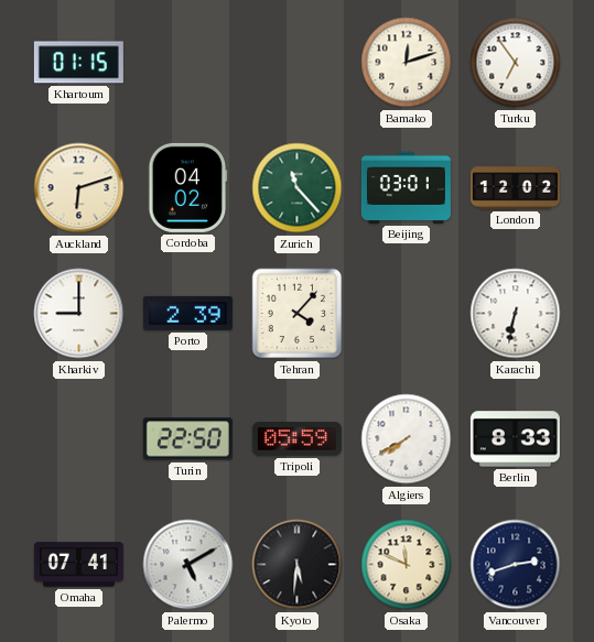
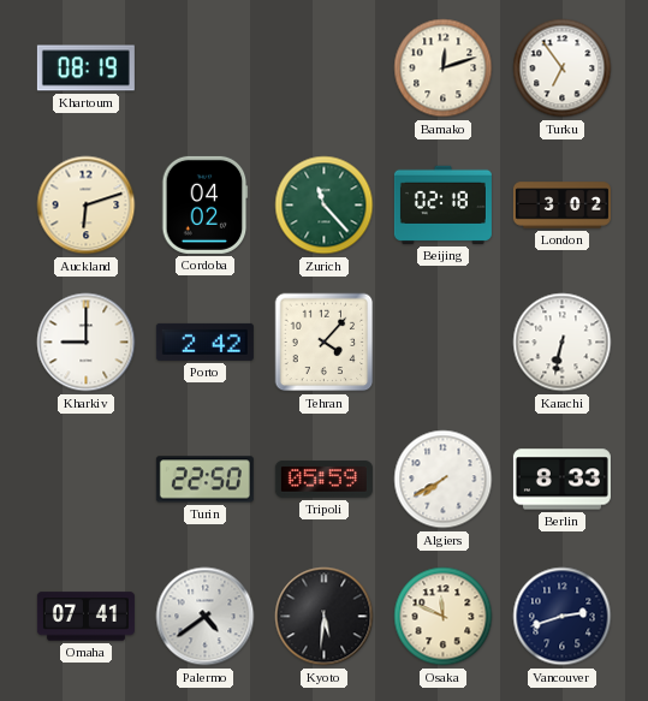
Khartoum: 01:15 -> 08:19 (85, 69)
Beijing: 03:01 -> 02:18 (442, 204)
London: 12:02 -> 3:02 (561, 206)
Porto: 2:39 -> 2:42 (204, 341)
Palermo: 5:10 -> 4:39 (206, 617)
